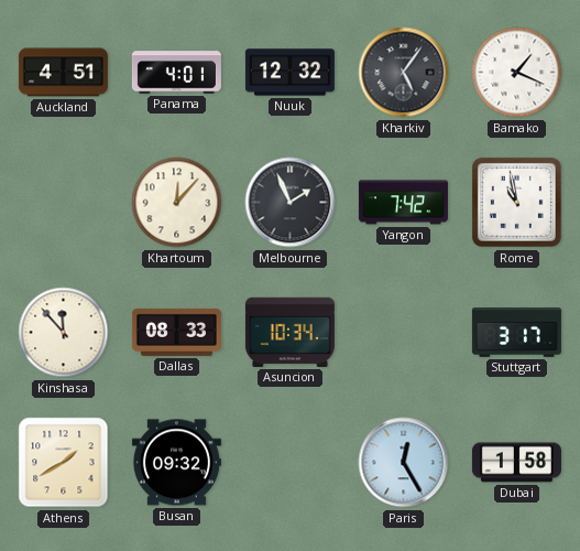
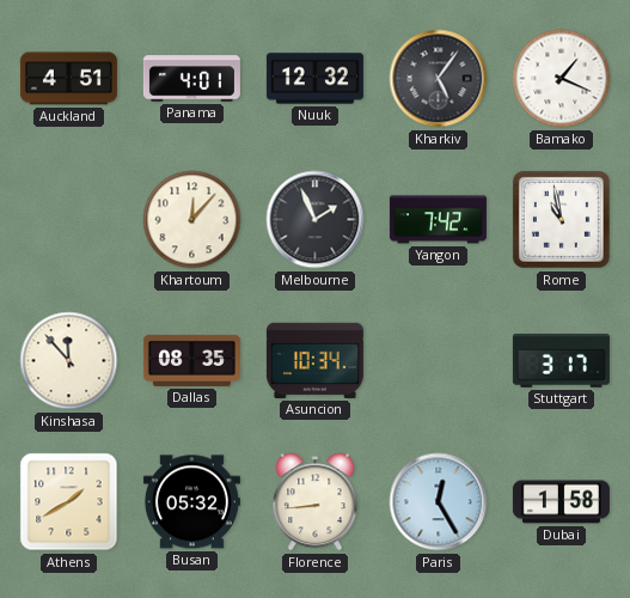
Dallas: 08:33 -> 08:35 (191, 360)
Busan: 09:32 -> 05:32 (191, 502)
Florence: none -> 8:44 (316, 502)
